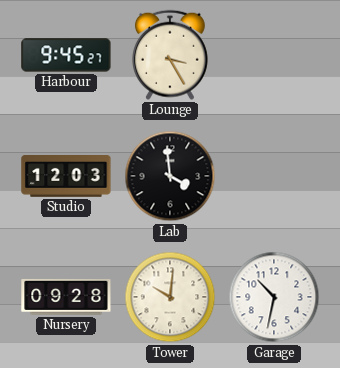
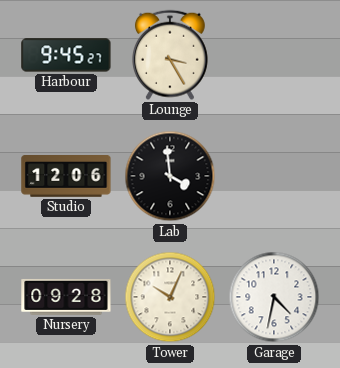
Studio: 12:03 -> 12:06 (66, 177)
Tower: 10:01 -> 10:04 (170, 297)
Garage: 10:32 -> 4:32 (274, 297)
